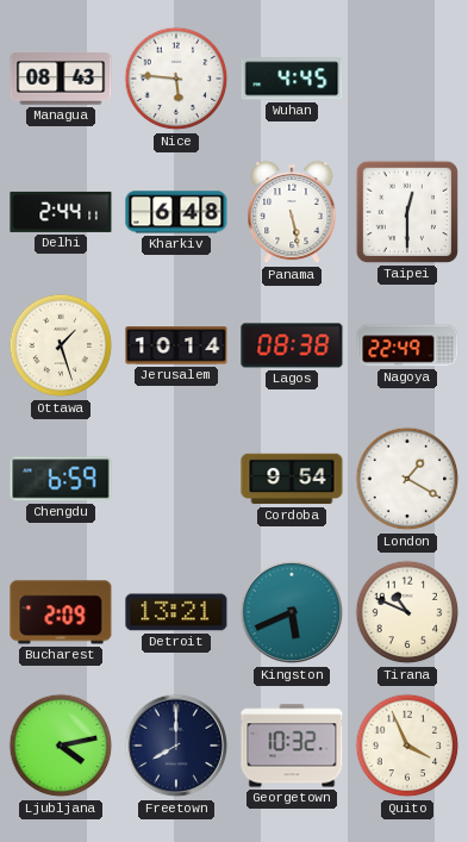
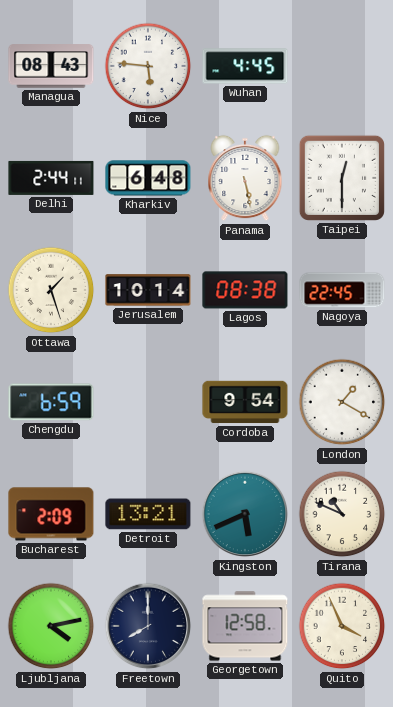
Nagoya: 22:49 -> 22:45 (342, 290)
Georgetown: 10:32 -> 12:58 (245, 626)
